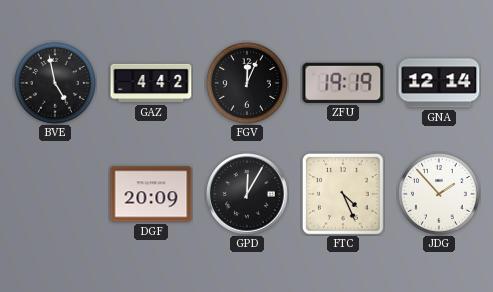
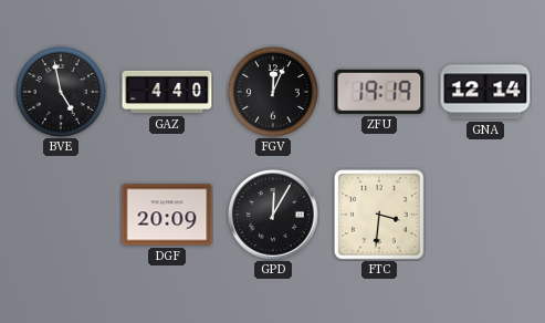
GAZ: 4:42 -> 4:40 (167, 92)
FTC: 4:26 -> 3:31 (379, 215)
JDG: 1:53 -> none (439, 194)
